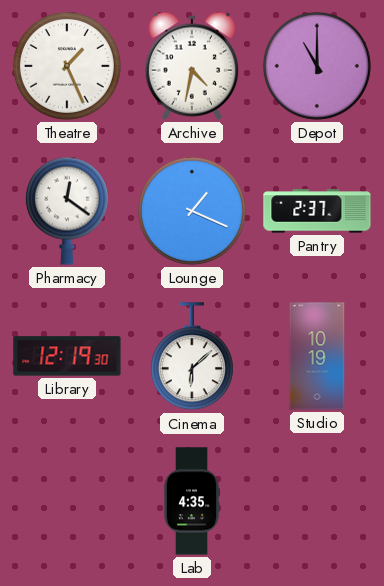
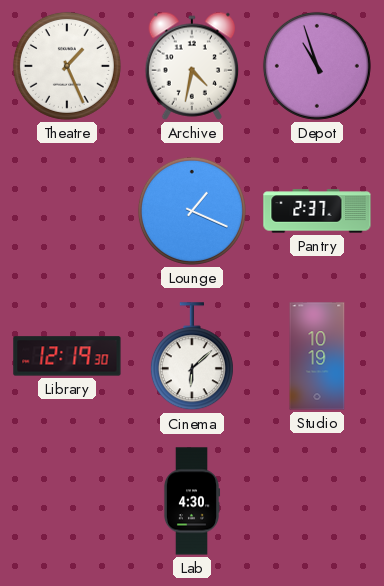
Depot: 11:00 -> 10:57 (317, 66)
Pharmacy: 12:21 -> none (67, 211)
Lab: 4:35 -> 4:30 (192, 501)
